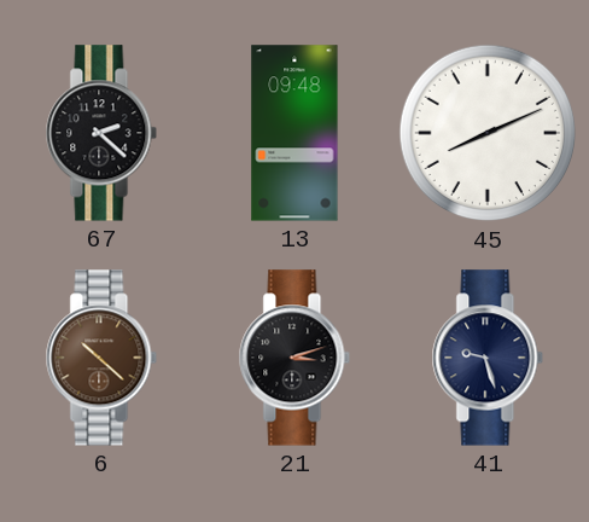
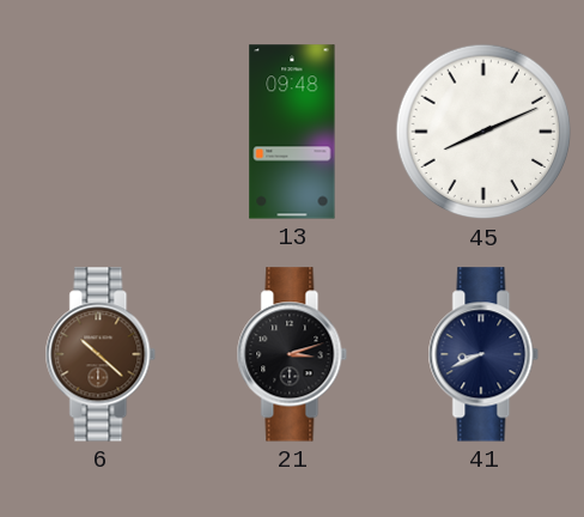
67: 2:22 -> none (101, 133)
41: 9:27 -> 8:41 (483, 354)
